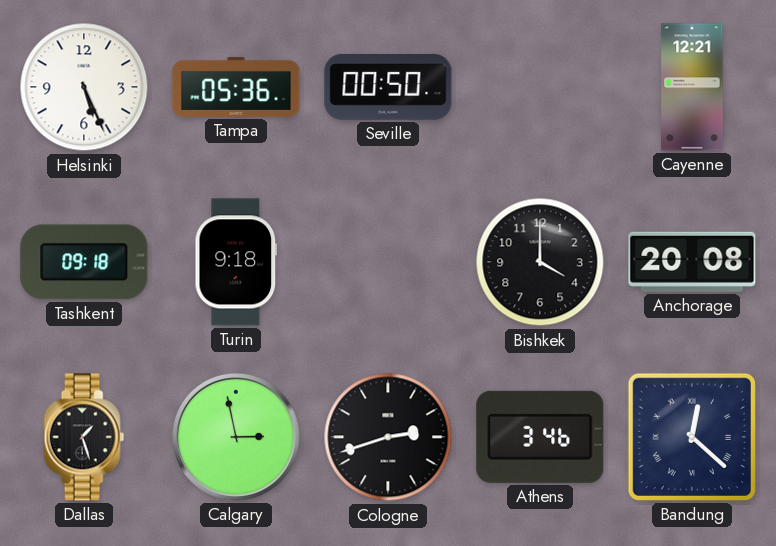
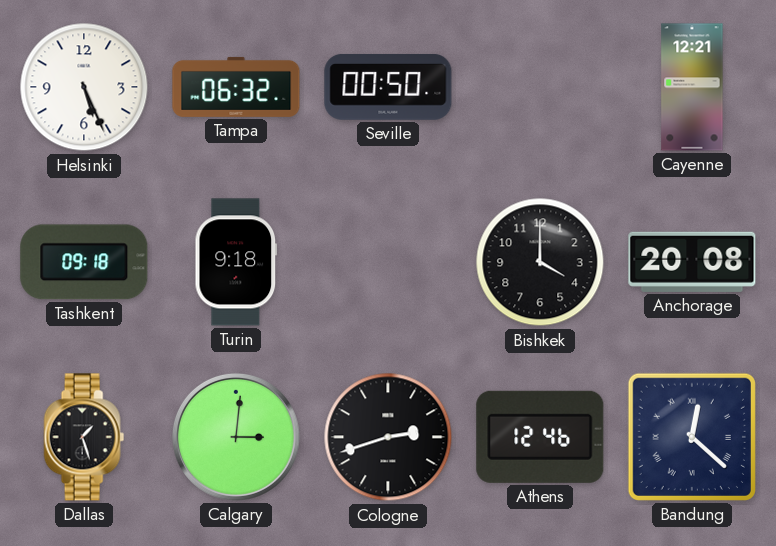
Tampa: 05:36 -> 06:32 (236, 87)
Calgary: 2:58 -> 3:01 (236, 437)
Athens: 3:46 -> 12:46 (540, 437)
